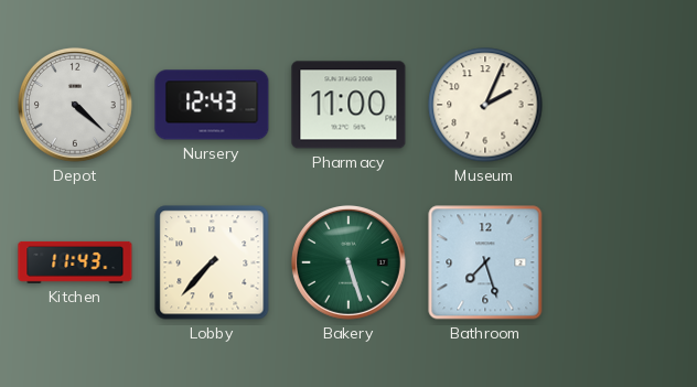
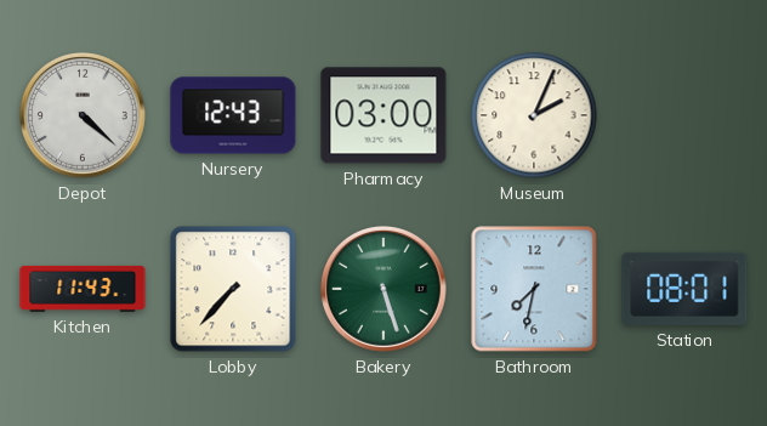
Pharmacy: 11:00 -> 03:00 (383, 115)
Bathroom: 7:27 -> 7:32 (534, 289)
Station: none -> 08:01 (684, 289)
